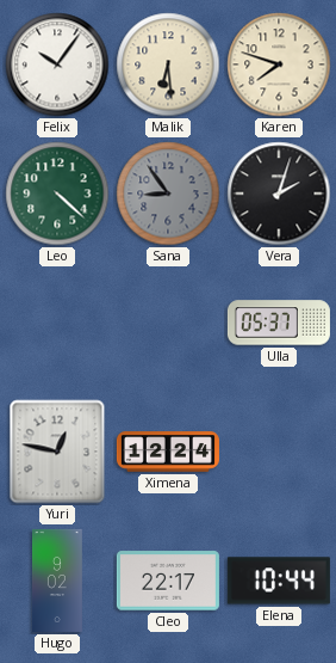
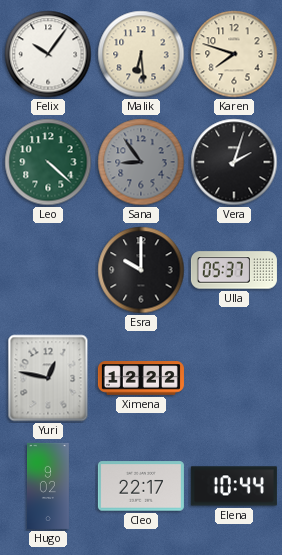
Esra: none -> 10:00 (141, 270)
Ximena: 12:24 -> 12:22 (141, 378)
